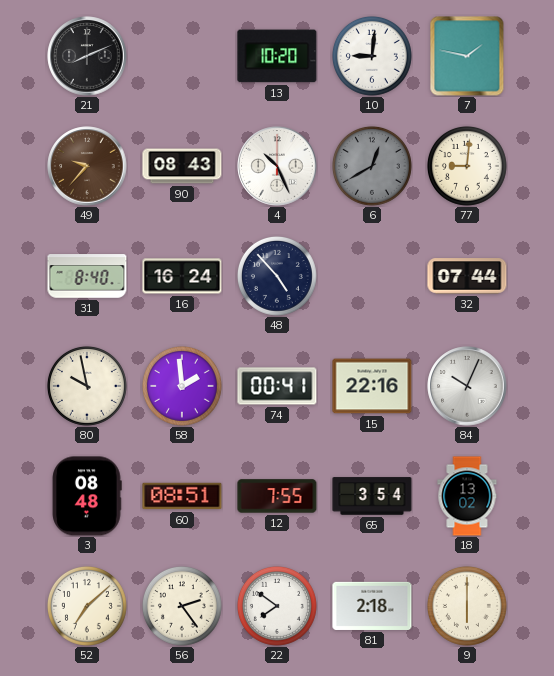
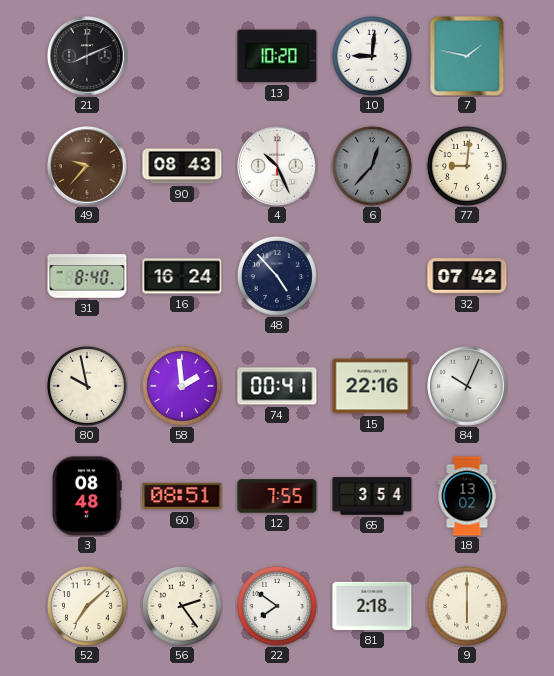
6: 12:40 -> 12:37 (372, 166)
32: 07:44 -> 07:42 (467, 276)
